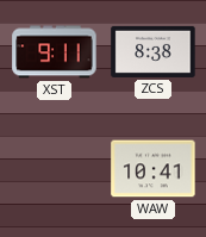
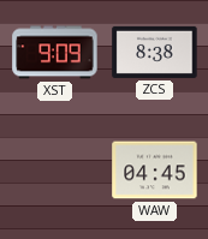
XST: 9:11 -> 9:09 (55, 53)
WAW: 10:41 -> 04:45 (155, 171)
